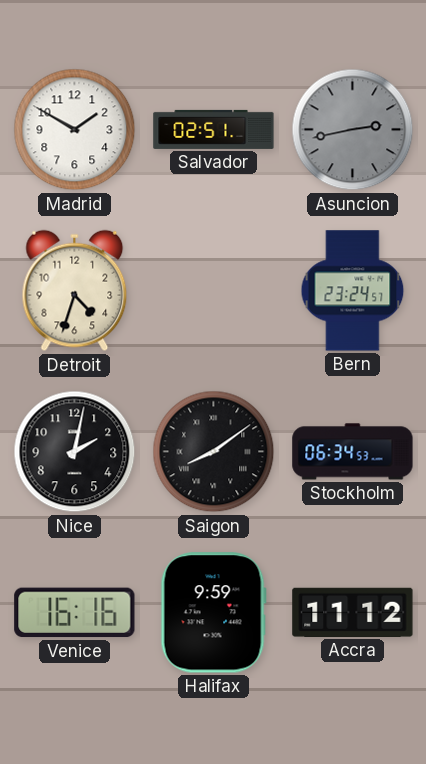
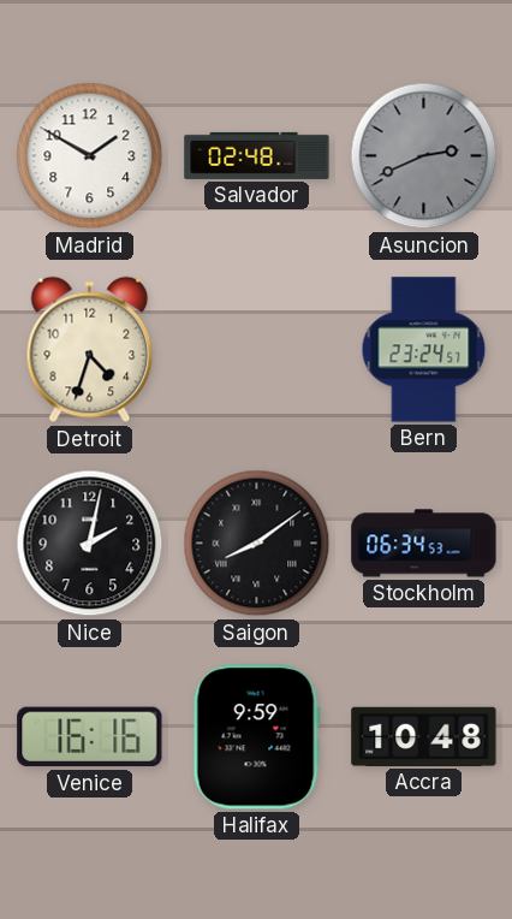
Salvador: 02:51 -> 02:48 (257, 155)
Asuncion: 2:43 -> 2:41 (424, 156)
Accra: 11:12 -> 10:48 (424, 736)
